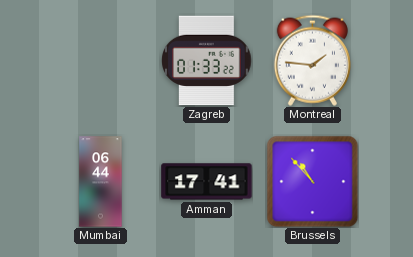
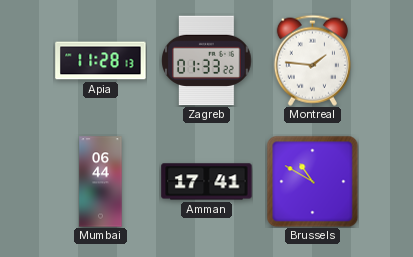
Apia: none -> 11:28 (101, 61)
Brussels: 10:53 -> 10:50 (312, 181)
